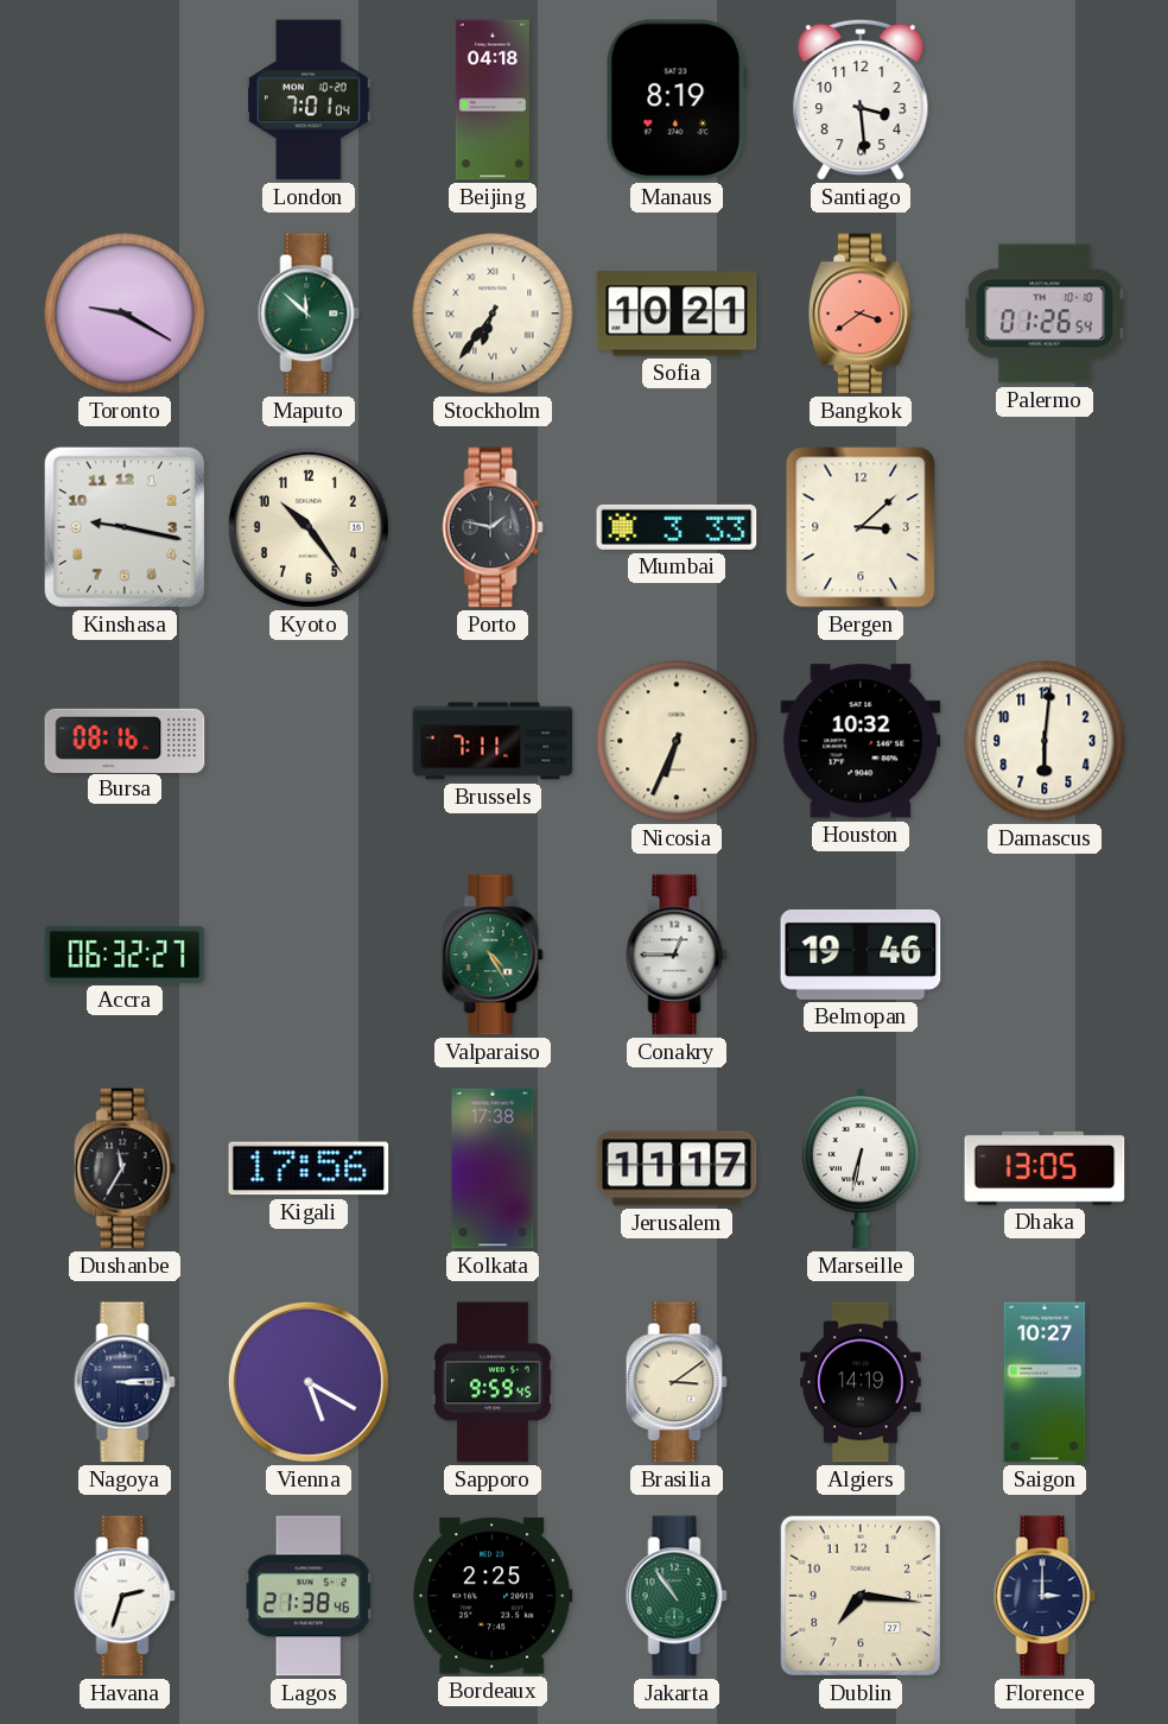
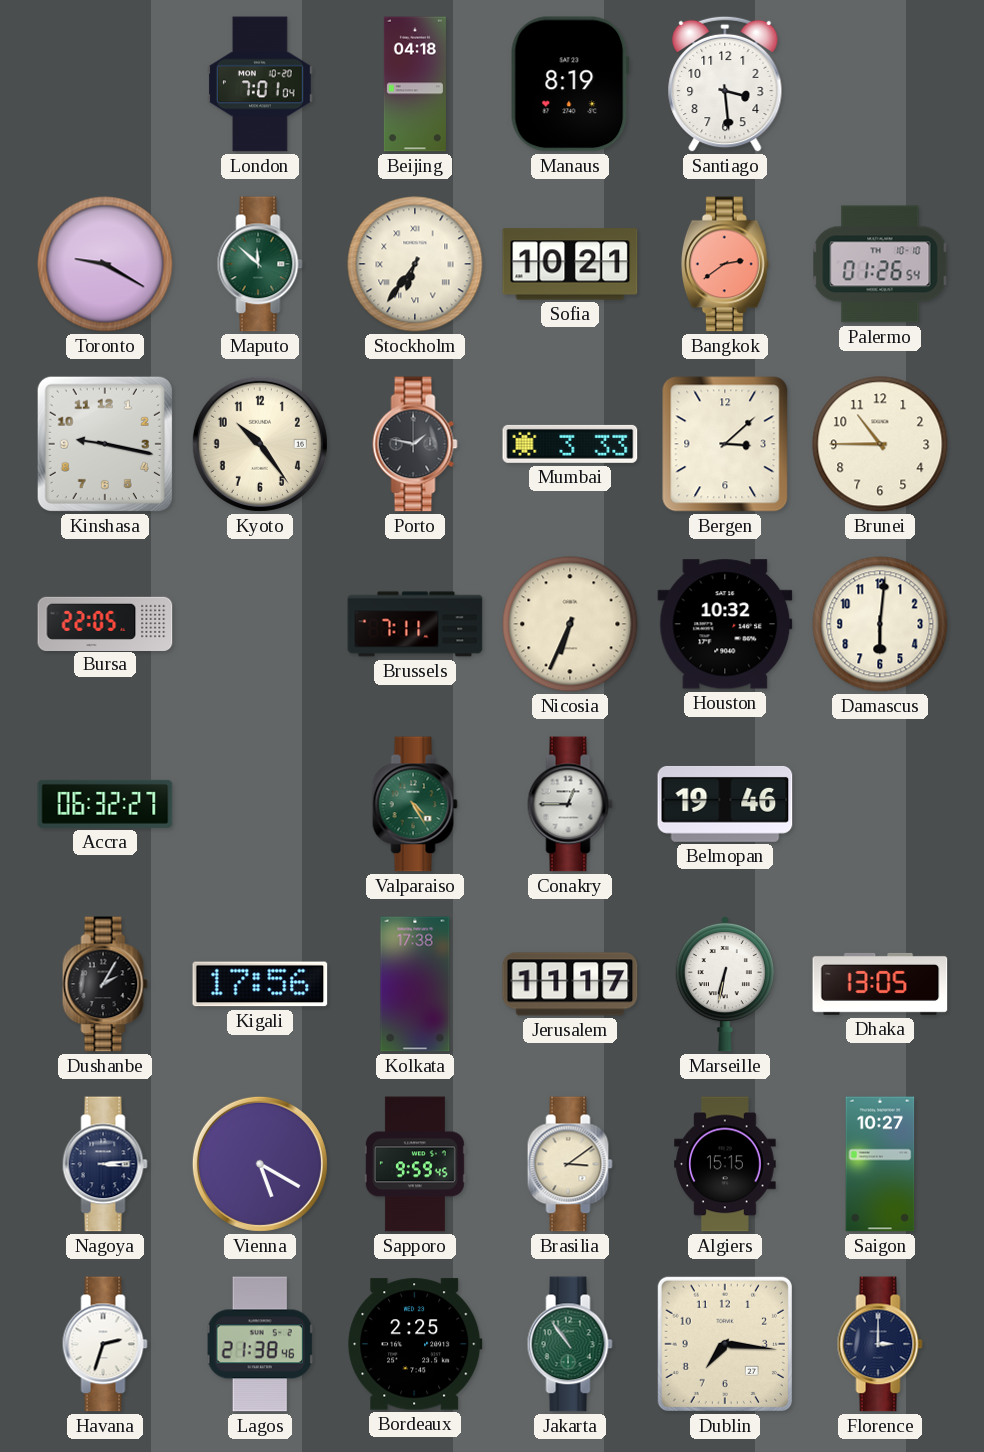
Bangkok: 3:39 -> 2:39 (725, 264)
Brunei: none -> 10:45 (880, 444)
Bursa: 08:16 -> 22:05 (105, 623)
Dushanbe: 11:35 -> 2:05 (105, 984)
Algiers: 14:19 -> 15:15 (725, 1164)
